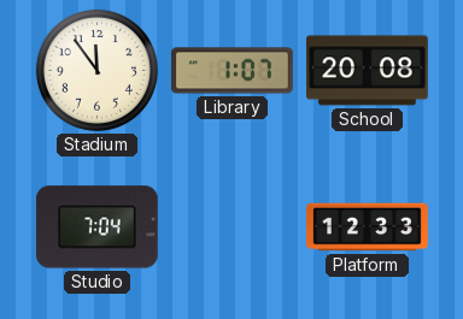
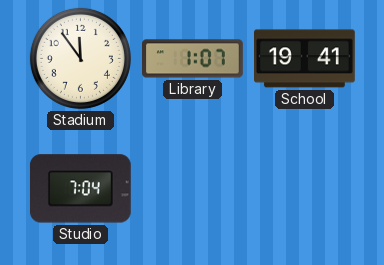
School: 20:08 -> 19:41 (305, 59)
Platform: 12:33 -> none (368, 228)
